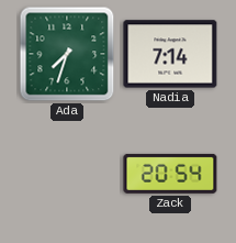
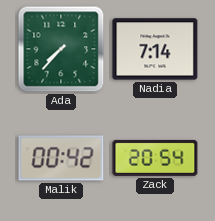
Ada: 7:33 -> 7:37 (61, 49)
Malik: none -> 00:42 (61, 158)
